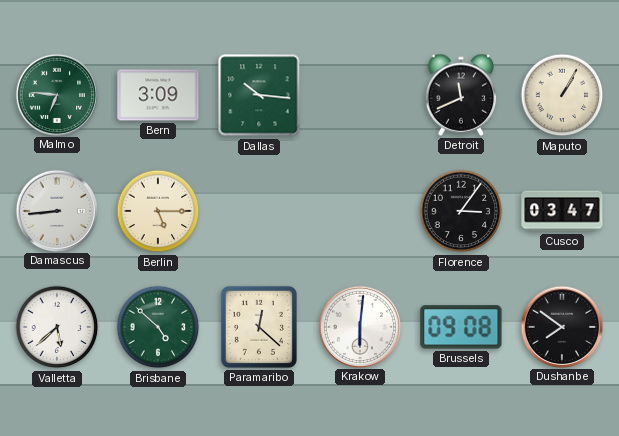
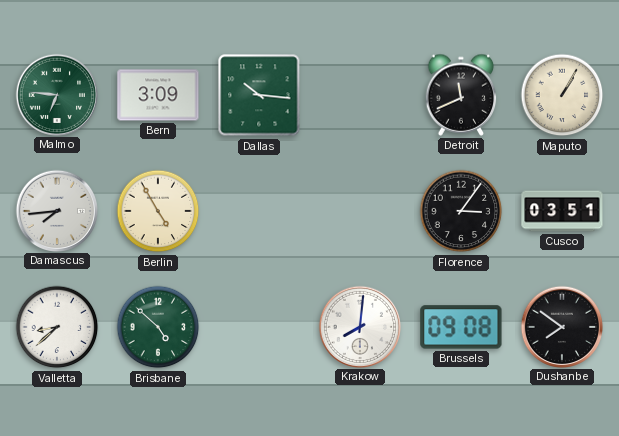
Damascus: 8:44 -> 7:44 (56, 210)
Berlin: 5:15 -> 4:55 (158, 211)
Cusco: 03:47 -> 03:51 (562, 211)
Valletta: 5:38 -> 8:38 (57, 327)
Paramaribo: 12:22 -> none (259, 327)
Krakow: 6:01 -> 8:01 (359, 326)
